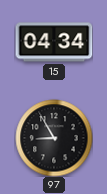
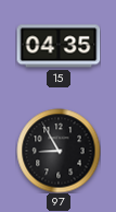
15: 04:34 -> 04:35 (59, 46)
